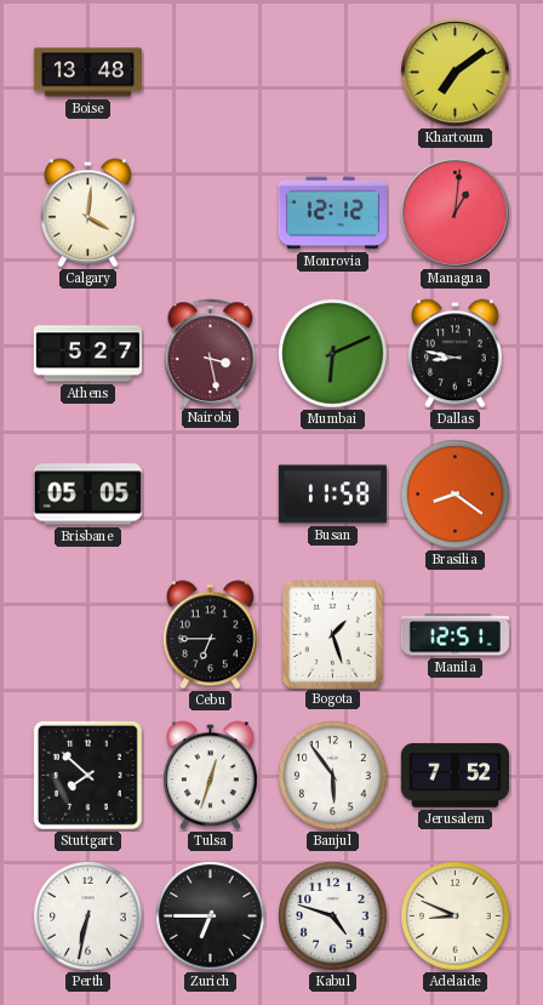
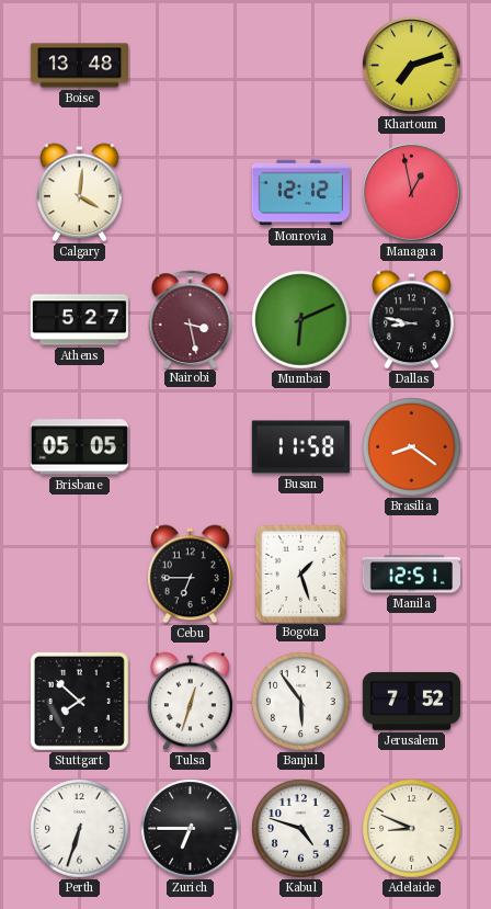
Khartoum: 7:09 -> 7:12 (412, 66)
Managua: 1:01 -> 12:58 (412, 193)
Perth: 6:32 -> 6:33 (80, 829)
